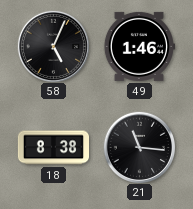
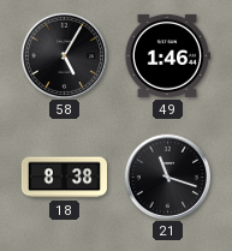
58: 5:04 -> 5:05 (64, 55)
21: 11:16 -> 11:18 (167, 177)
